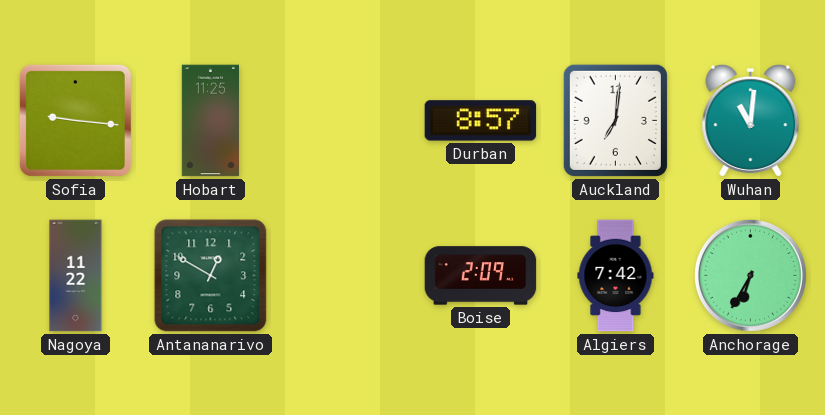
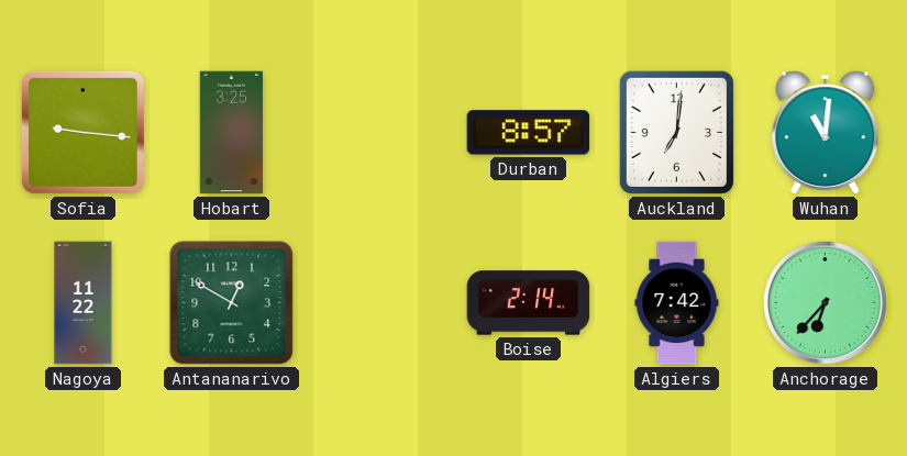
Hobart: 11:25 -> 3:25 (231, 133)
Boise: 2:09 -> 2:14 (529, 303)
Anchorage: 6:35 -> 6:37 (825, 302)
